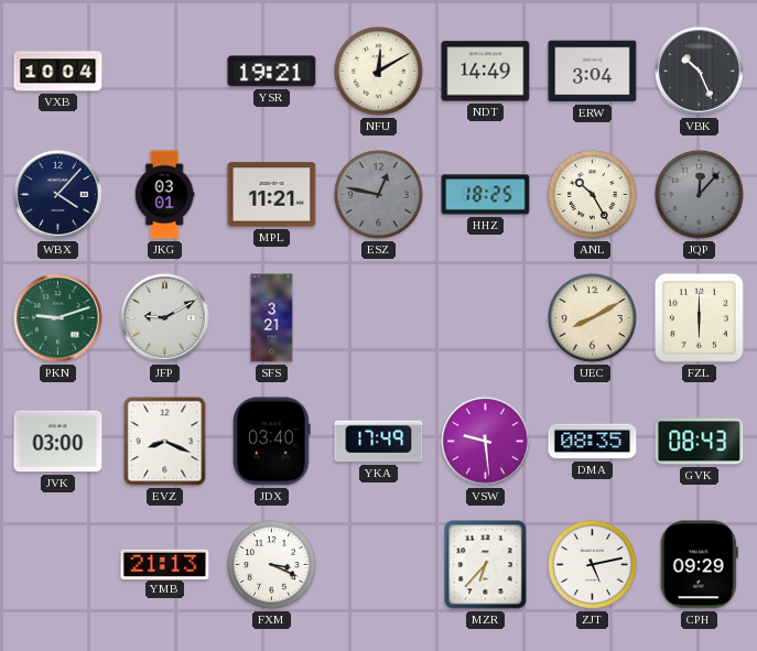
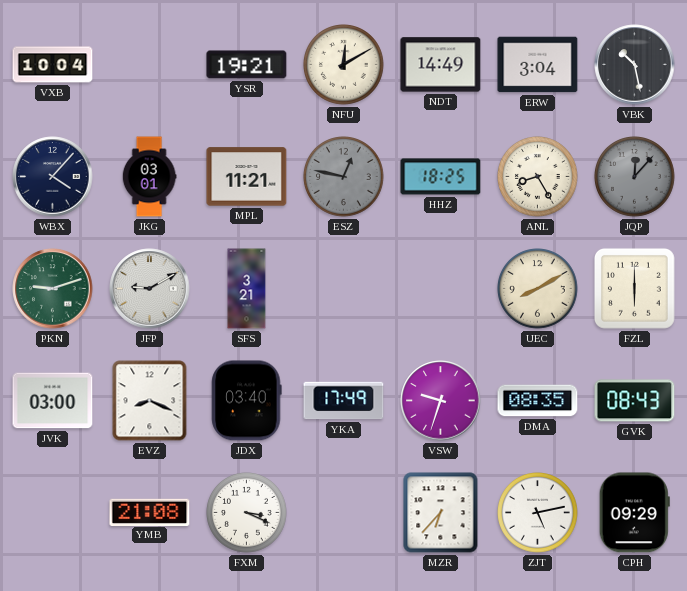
VBK: 10:26 -> 10:28 (635, 65)
ANL: 10:25 -> 8:25 (538, 177)
VSW: 9:29 -> 9:33 (441, 401)
YMB: 21:13 -> 21:08 (150, 512)
